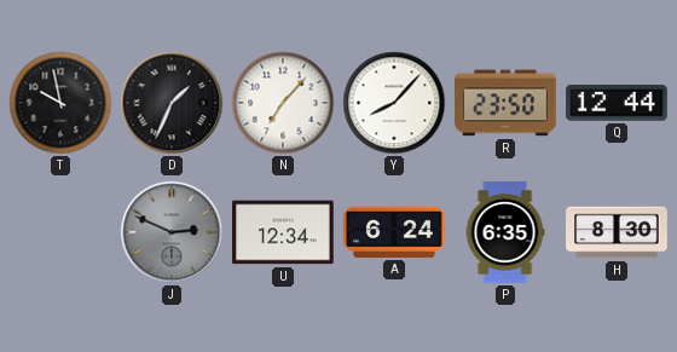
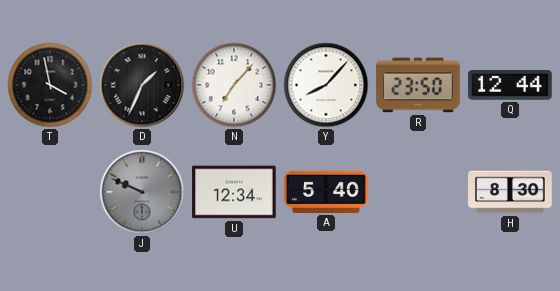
T: 9:58 -> 3:58 (50, 85)
J: 2:49 -> 9:49 (142, 192)
A: 6:24 -> 5:40 (326, 192)
P: 6:35 -> none (505, 232)
